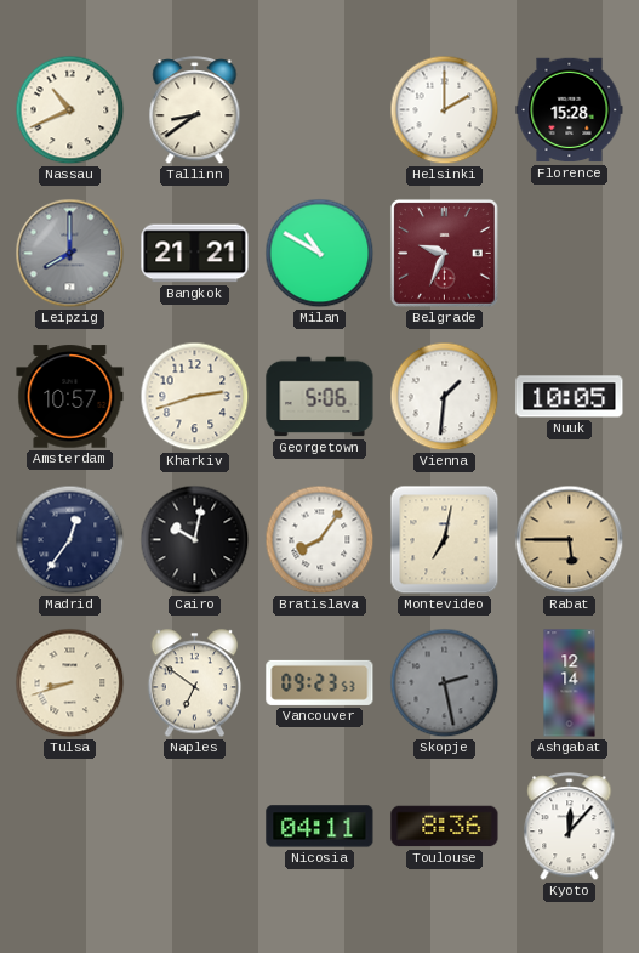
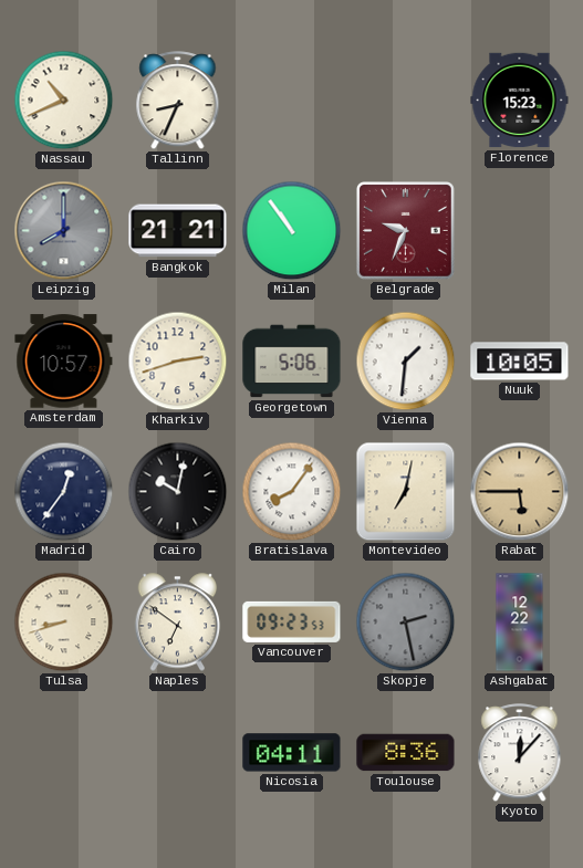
Tallinn: 8:39 -> 8:34 (178, 101)
Helsinki: 2:00 -> none (445, 110)
Florence: 15:28 -> 15:23 (520, 101)
Milan: 10:50 -> 10:54 (292, 231)
Ashgabat: 12:14 -> 12:22 (520, 623)
